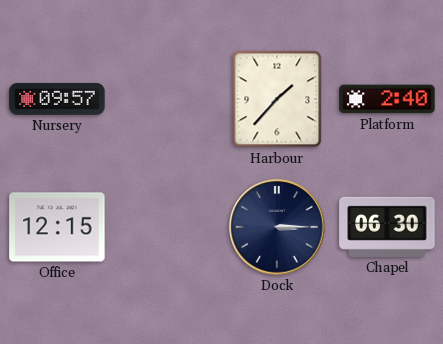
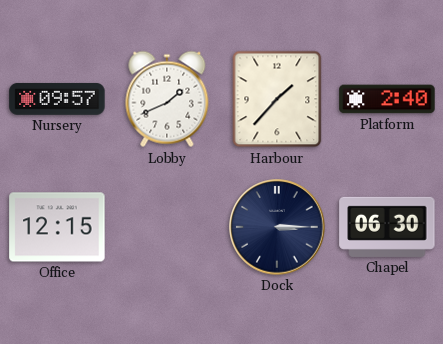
Lobby: none -> 1:41 (167, 99)
